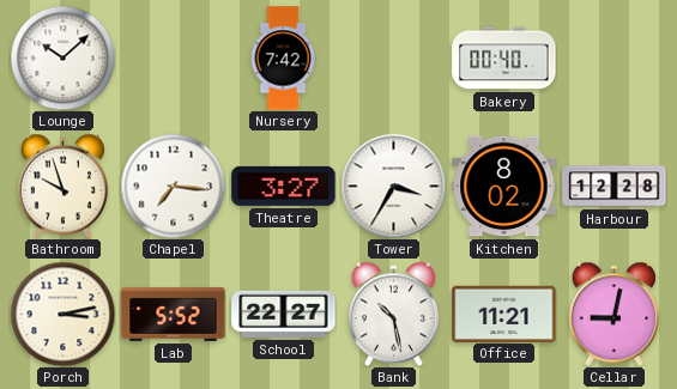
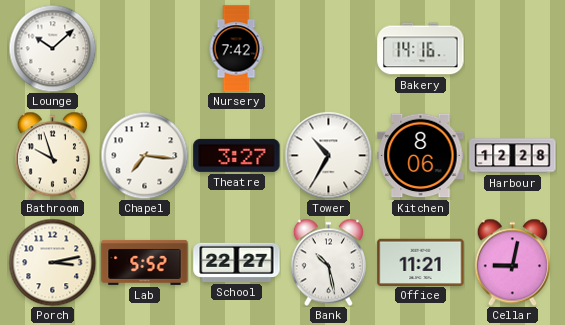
Bakery: 00:40 -> 14:16 (421, 49)
Tower: 3:35 -> 10:35 (328, 155)
Kitchen: 8:02 -> 8:06 (421, 156)
